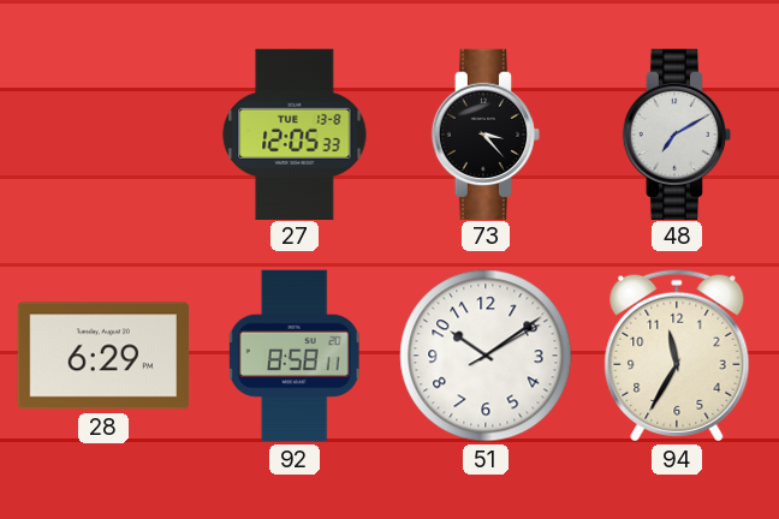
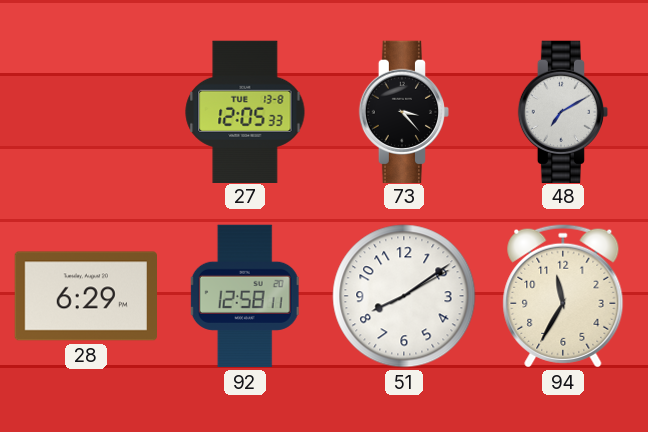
92: 8:58 -> 12:58 (245, 296)
51: 10:09 -> 8:09 (404, 296)
